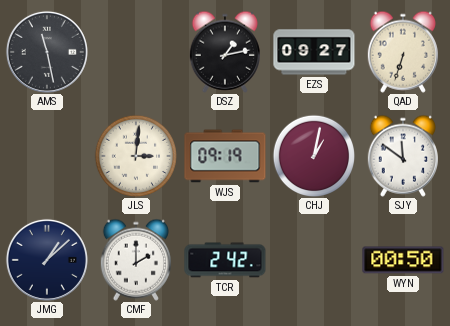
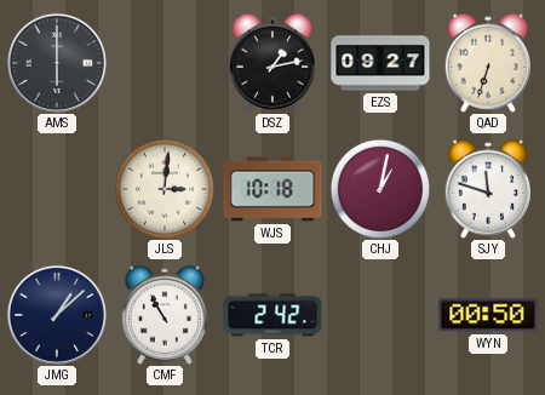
AMS: 11:28 -> 6:00 (57, 63)
WJS: 09:19 -> 10:18 (272, 189)
SJY: 11:51 -> 11:48 (488, 189)
CMF: 2:00 -> 10:55 (165, 315)
